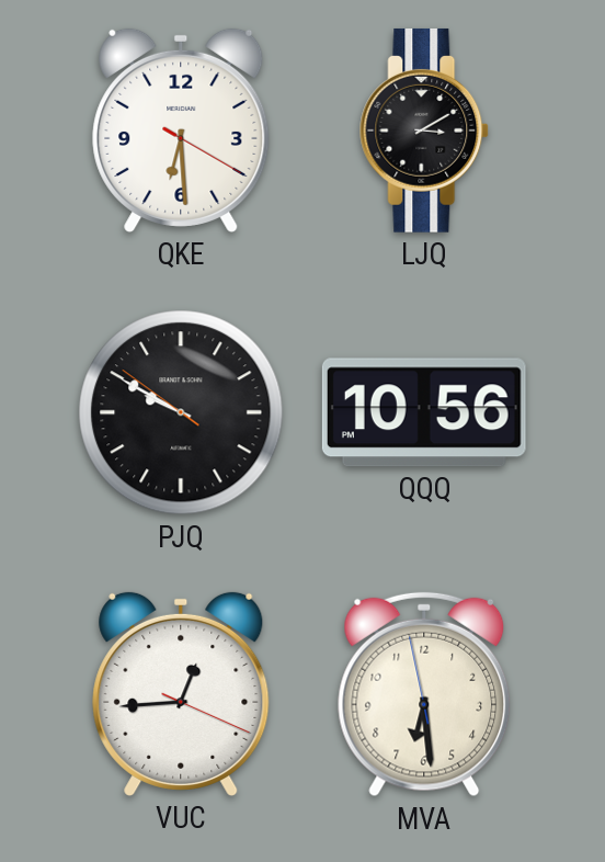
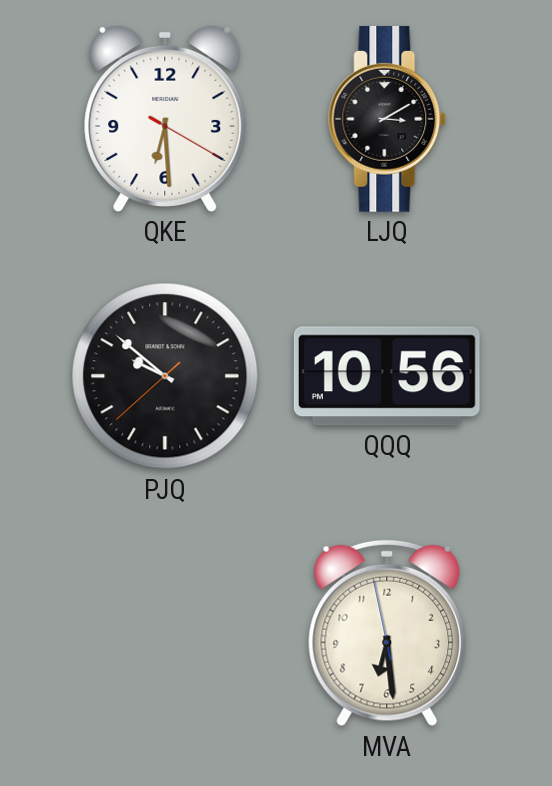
PJQ: 9:49 -> 9:51 (165, 376)
VUC: 12:44 -> none (181, 694)
